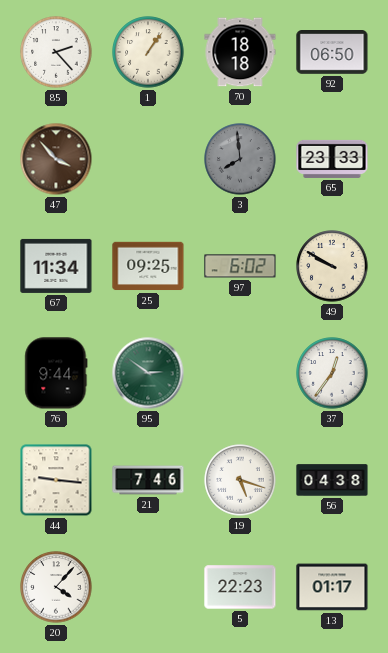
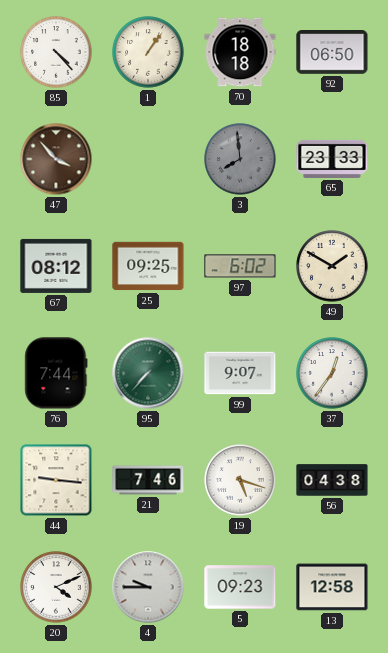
85: 2:23 -> 4:23 (56, 52)
67: 11:34 -> 08:12 (56, 266)
49: 9:50 -> 1:50 (332, 266)
76: 9:44 -> 7:44 (56, 373)
95: 2:51 -> 7:37 (148, 373)
99: none -> 9:07 (240, 373)
20: 4:07 -> 4:11 (56, 587)
4: none -> 9:45 (148, 587)
5: 22:23 -> 09:23 (240, 587)
13: 01:17 -> 12:58 (332, 587)
